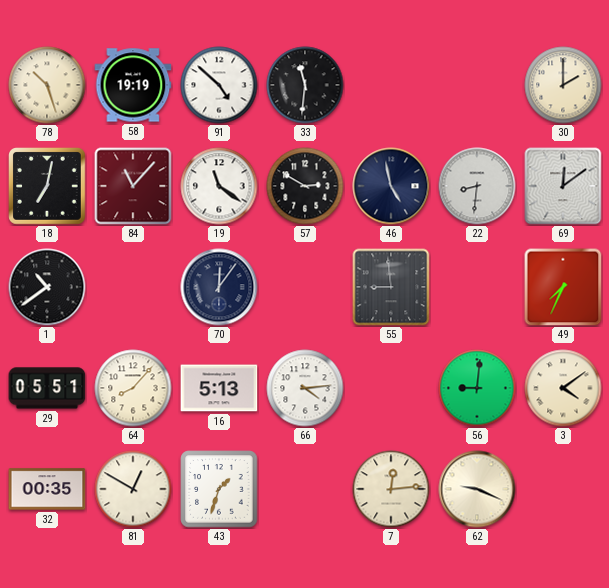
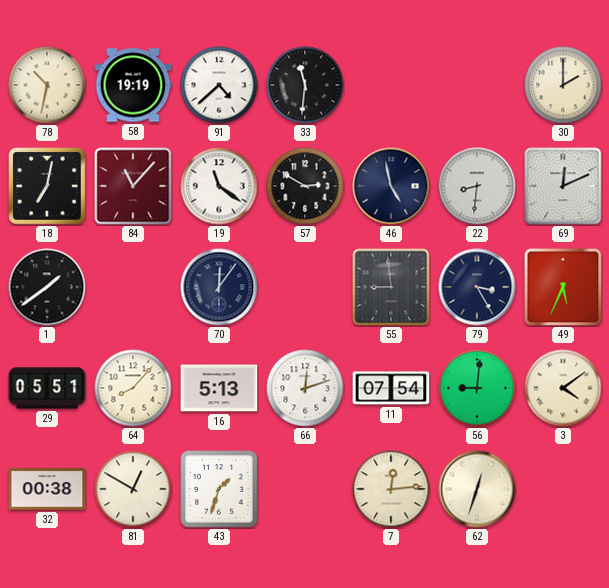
78: 10:27 -> 10:32 (47, 85)
91: 4:52 -> 4:38 (219, 85)
69: 12:09 -> 12:11 (563, 186)
1: 10:39 -> 1:39 (47, 287)
79: none -> 3:25 (477, 287)
49: 7:34 -> 5:34 (563, 287)
66: 4:14 -> 12:12 (305, 388)
11: none -> 07:54 (391, 388)
32: 00:35 -> 00:38 (47, 489)
62: 9:19 -> 12:33 (477, 489)
